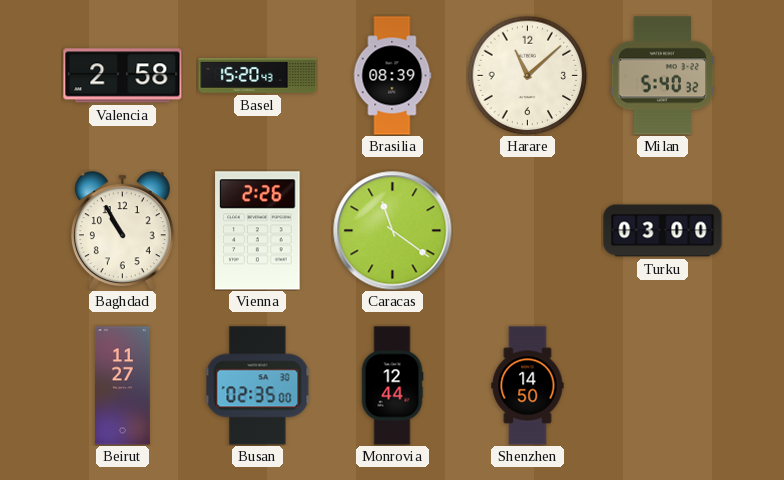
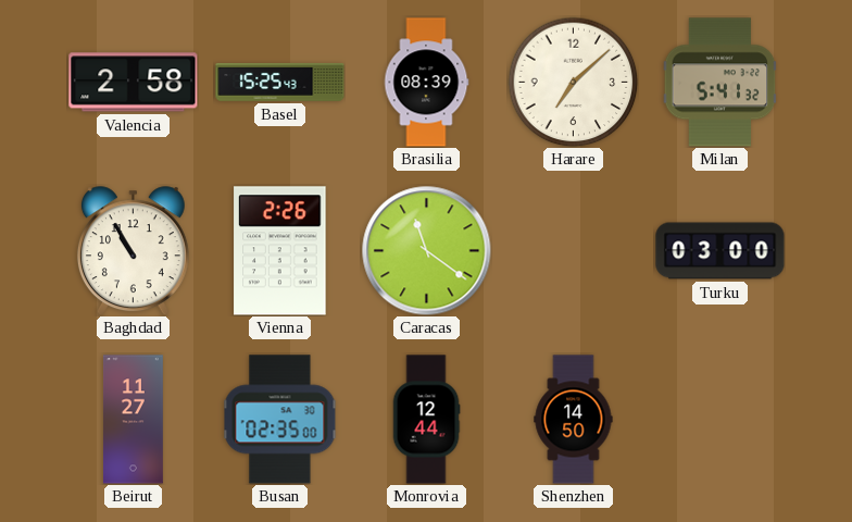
Basel: 15:20 -> 15:25 (280, 83)
Harare: 11:08 -> 7:08 (573, 82)
Milan: 5:40 -> 5:41 (721, 83)
